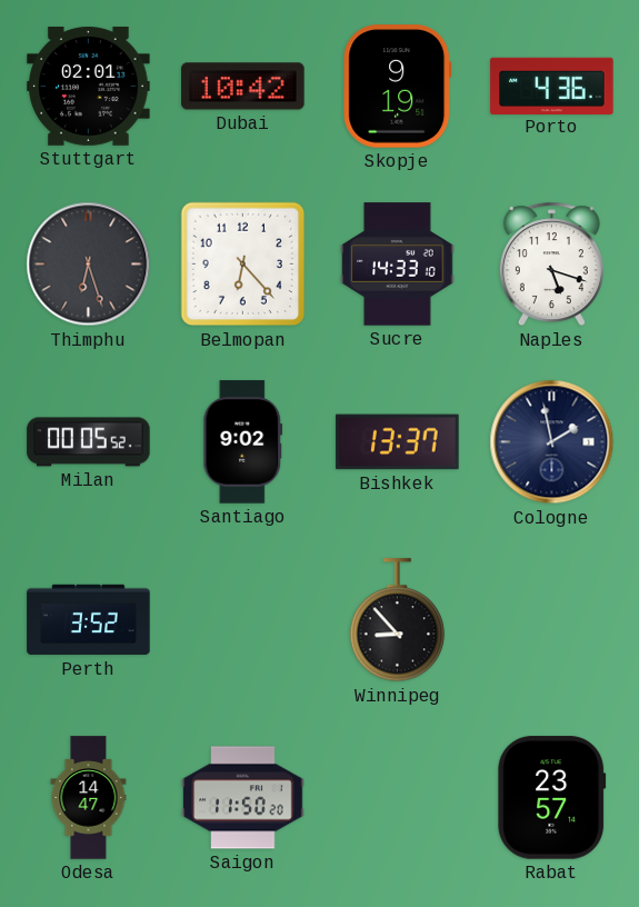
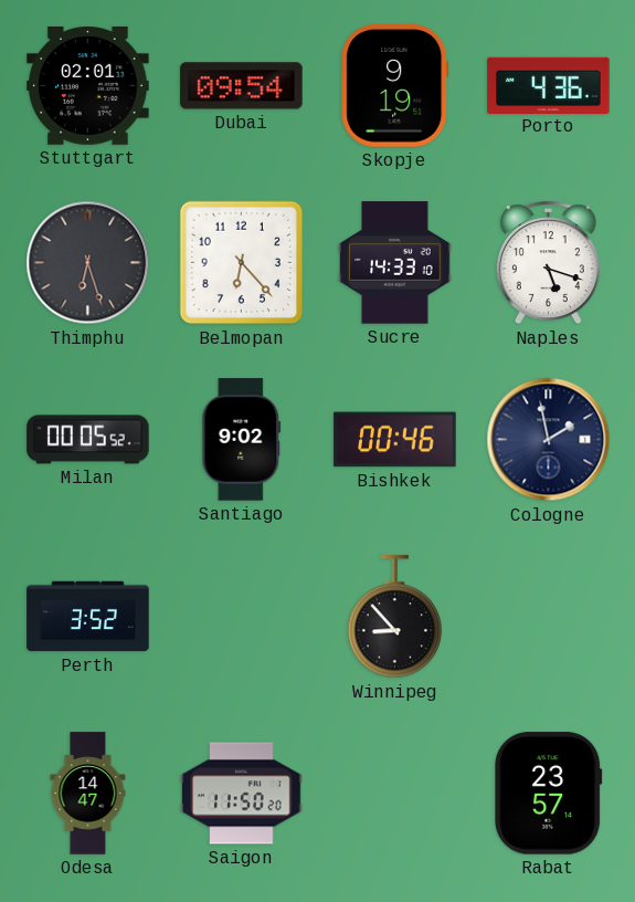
Dubai: 10:42 -> 09:54 (242, 86)
Bishkek: 13:37 -> 00:46 (395, 440)
